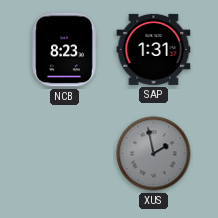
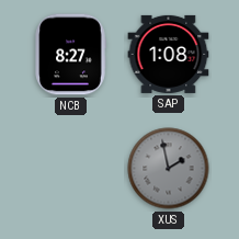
NCB: 8:23 -> 8:27 (70, 55)
SAP: 1:31 -> 1:08 (169, 54)
